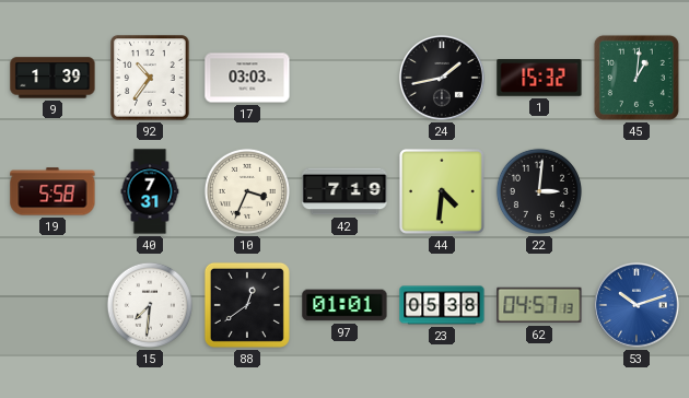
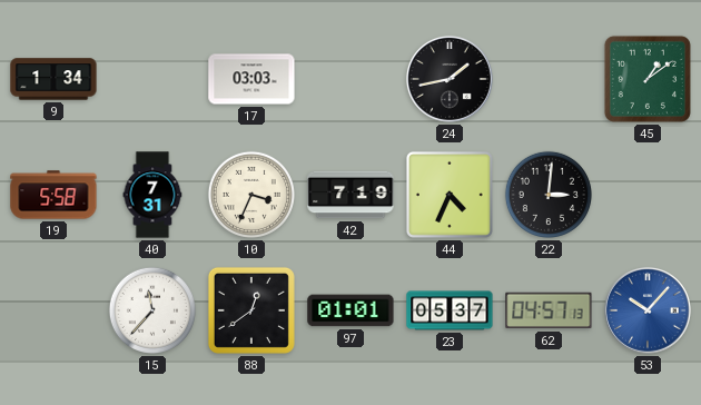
9: 1:39 -> 1:34 (53, 79)
92: 10:36 -> none (150, 78)
1: 15:32 -> none (539, 78)
45: 1:01 -> 1:09 (648, 79)
44: 4:31 -> 4:34 (450, 195)
15: 7:31 -> 11:37 (152, 310)
23: 05:38 -> 05:37 (450, 310)
53: 10:12 -> 10:07 (648, 310)
